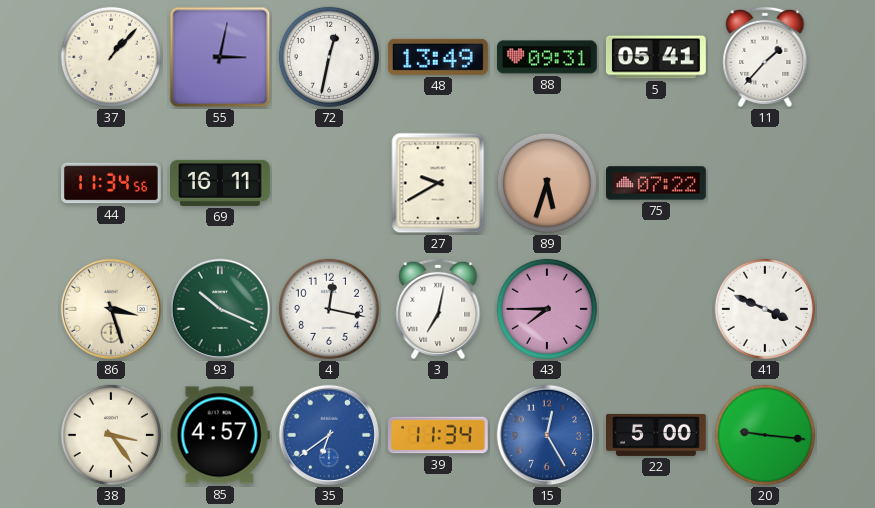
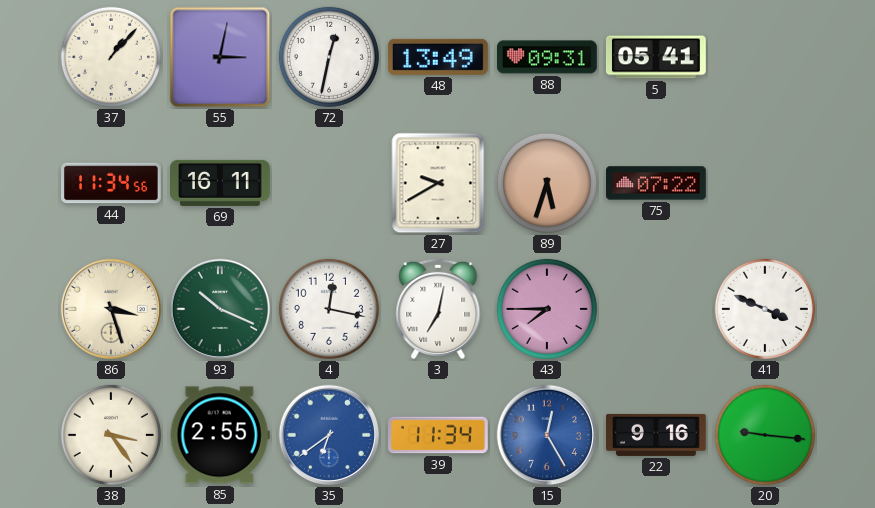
11: 1:37 -> none (765, 57)
85: 4:57 -> 2:55 (220, 435)
22: 5:00 -> 9:16 (657, 435)
